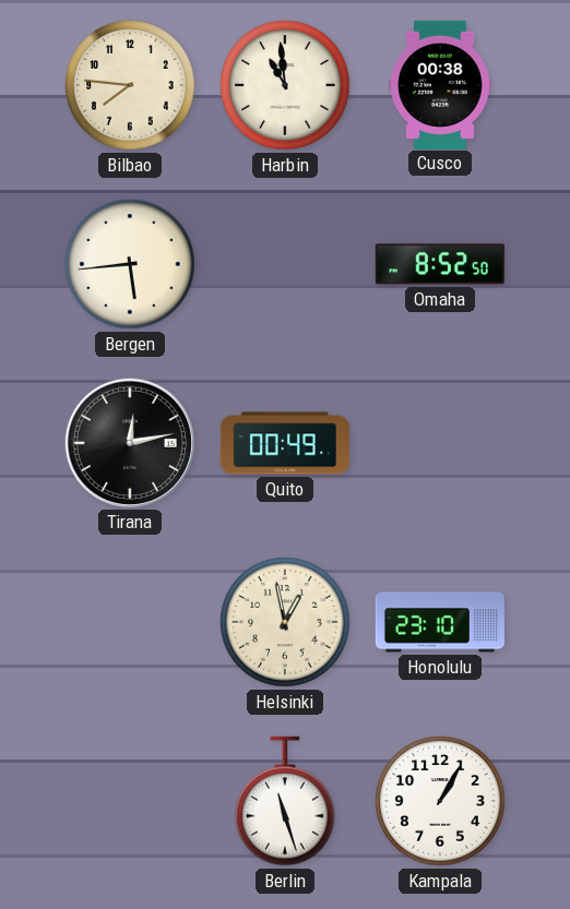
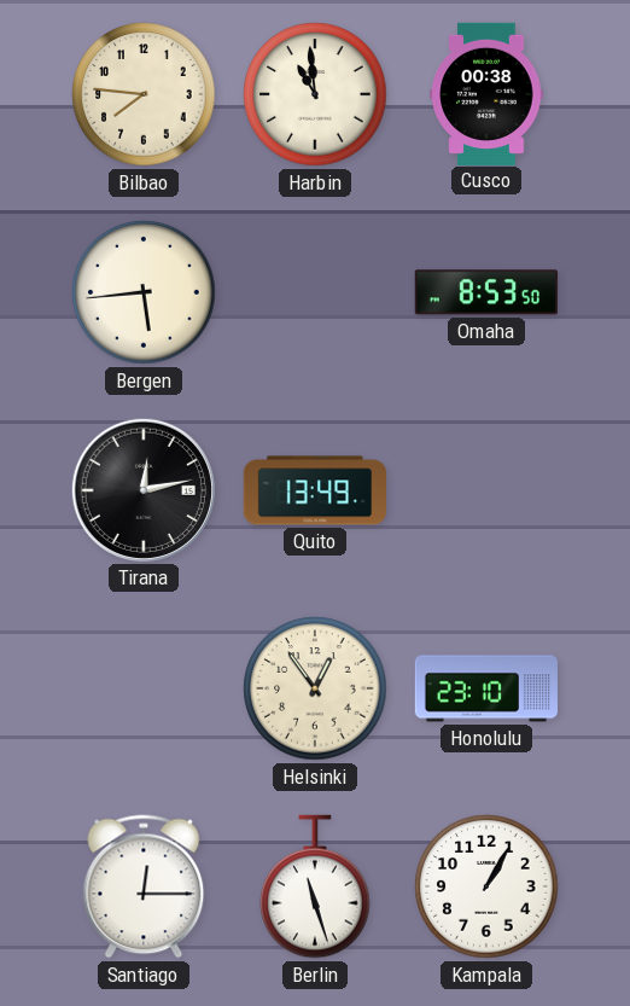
Omaha: 8:52 -> 8:53 (486, 292)
Quito: 00:49 -> 13:49 (314, 490)
Helsinki: 12:58 -> 12:54 (315, 688)
Santiago: none -> 12:15 (144, 886)
